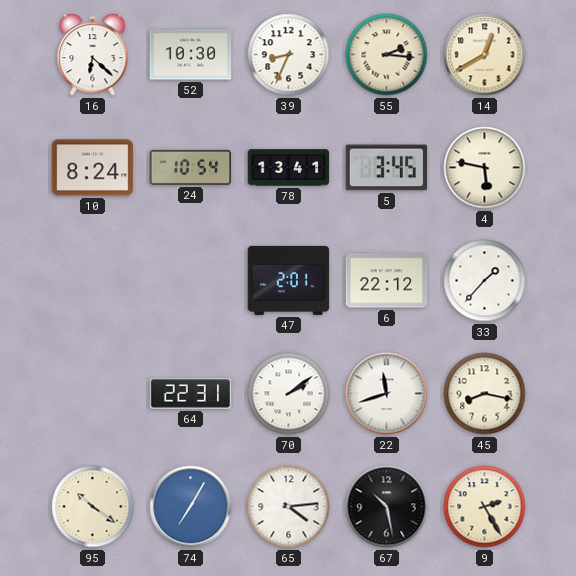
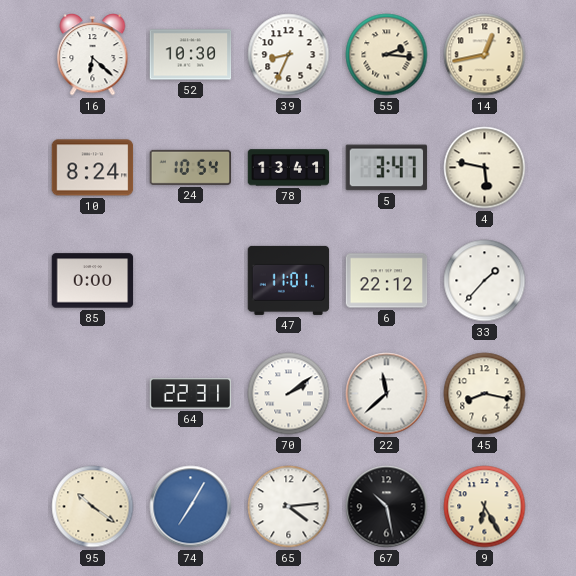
14: 12:40 -> 12:43 (485, 55)
5: 3:45 -> 3:47 (387, 168)
85: none -> 0:00 (93, 281)
47: 2:01 -> 11:01 (289, 280)
22: 11:42 -> 11:38 (387, 394)
9: 2:25 -> 6:25 (485, 507)
